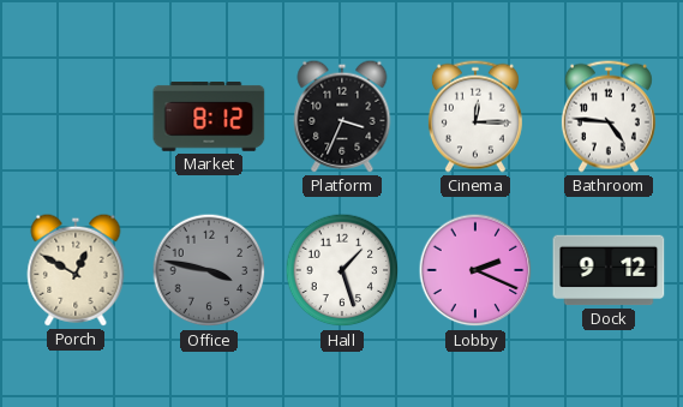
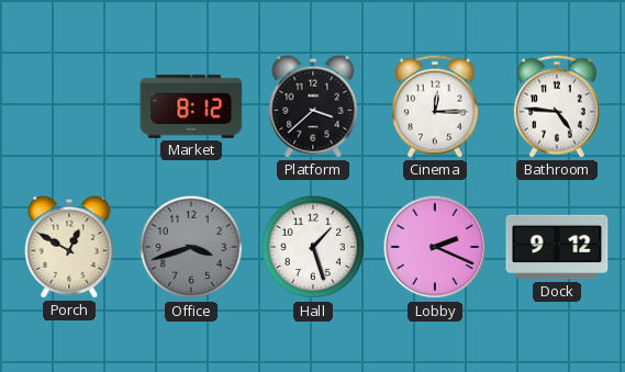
Platform: 3:34 -> 3:38 (313, 106)
Office: 3:47 -> 3:42 (191, 247)
